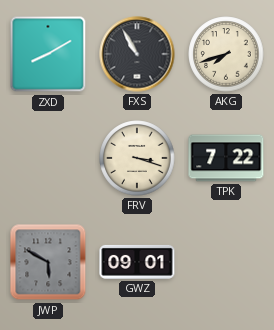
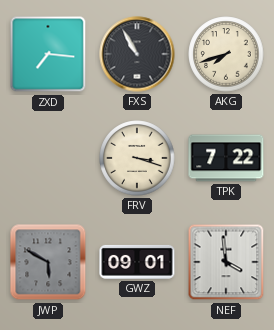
ZXD: 8:10 -> 7:16 (48, 54)
NEF: none -> 3:59 (226, 262)
